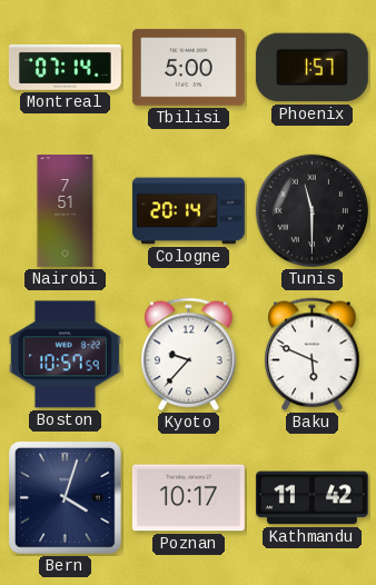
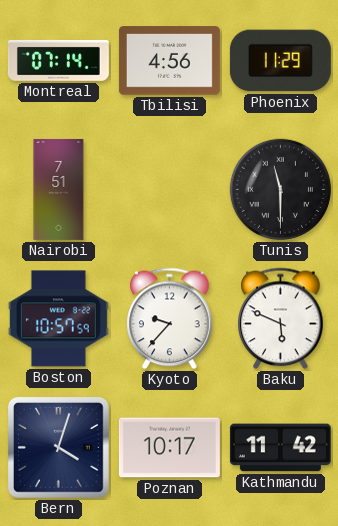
Tbilisi: 5:00 -> 4:56 (169, 61)
Phoenix: 1:57 -> 11:29 (280, 61)
Cologne: 20:14 -> none (188, 211)
